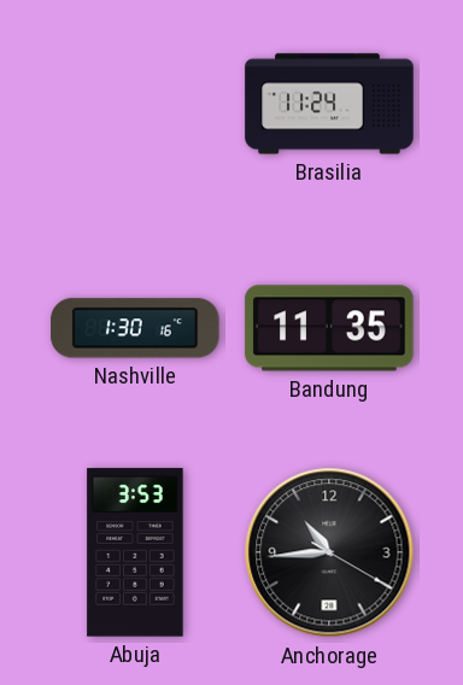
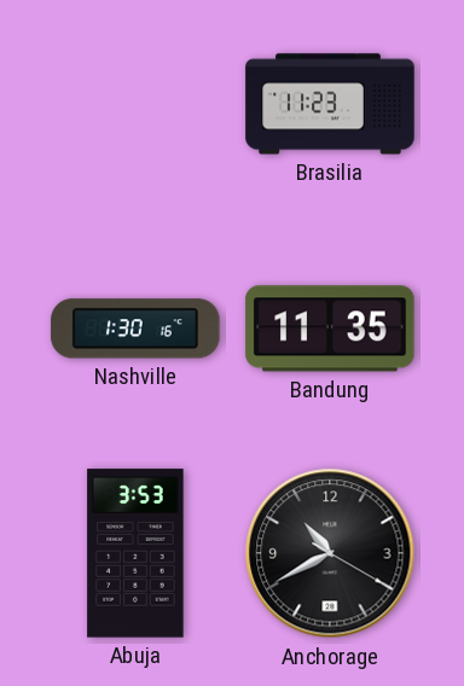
Brasilia: 11:24 -> 11:23 (330, 104)
Anchorage: 10:44 -> 10:40 (330, 553)
